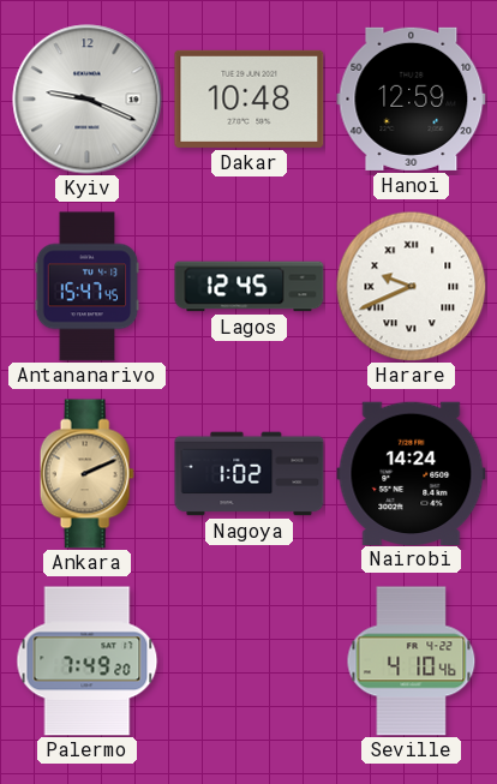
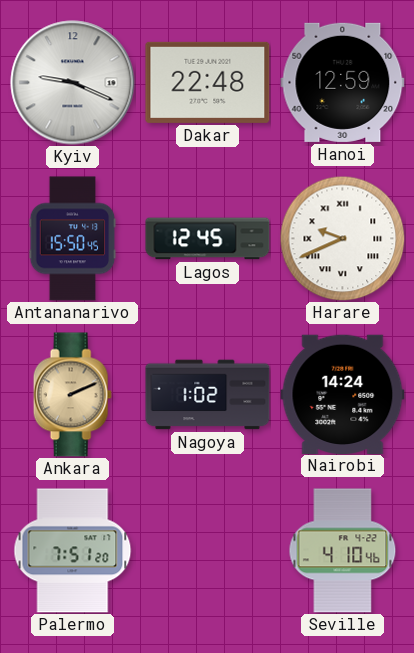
Dakar: 10:48 -> 22:48 (208, 82)
Antananarivo: 15:47 -> 15:50 (73, 239)
Palermo: 7:49 -> 7:51 (73, 551)
